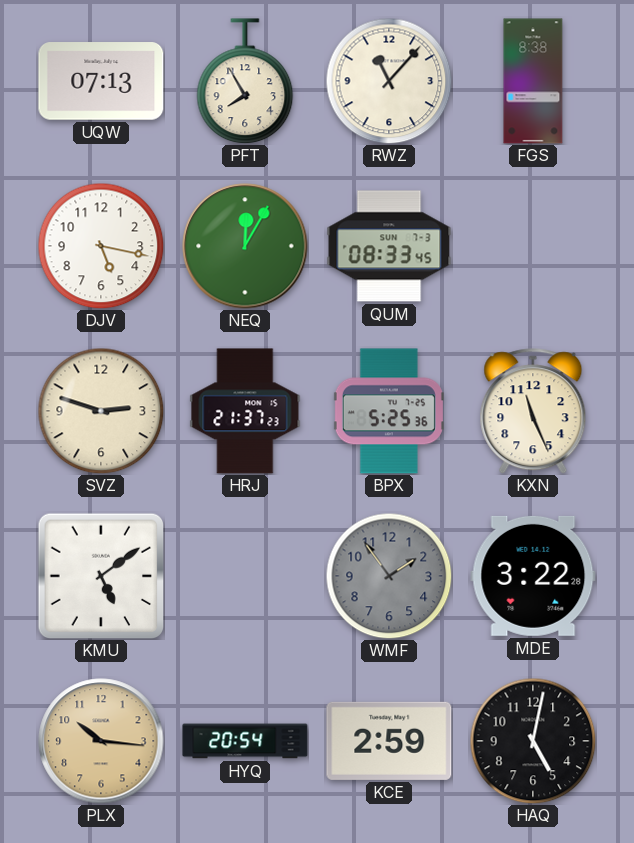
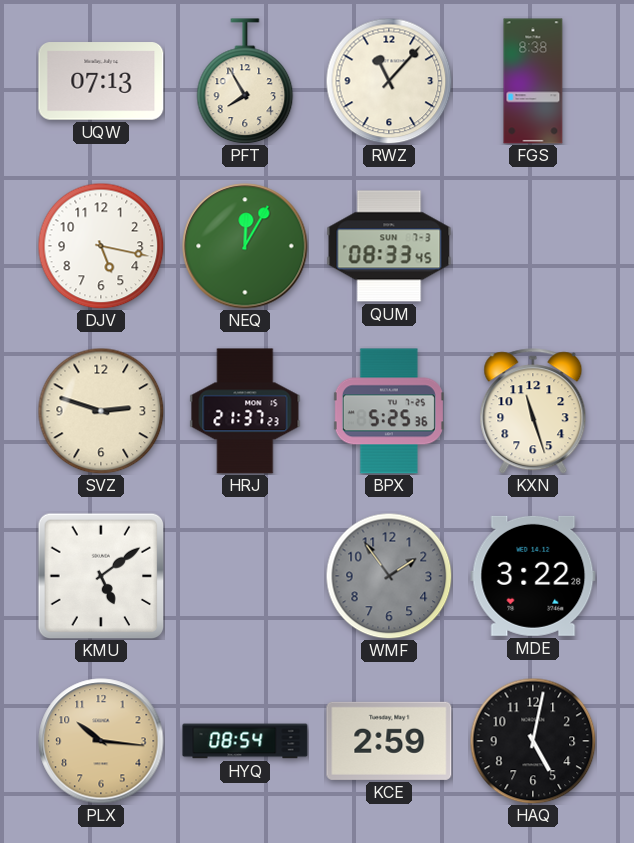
KXN: 11:26 -> 11:27 (533, 411)
HYQ: 20:54 -> 08:54 (245, 741)
